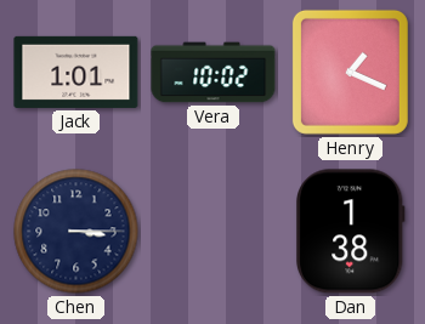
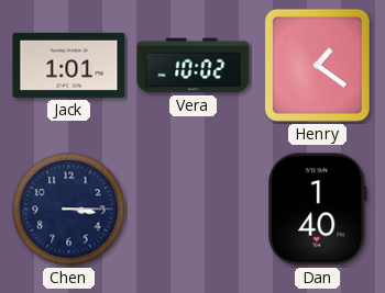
Henry: 1:19 -> 1:21 (317, 65)
Dan: 1:38 -> 1:40 (317, 210)
